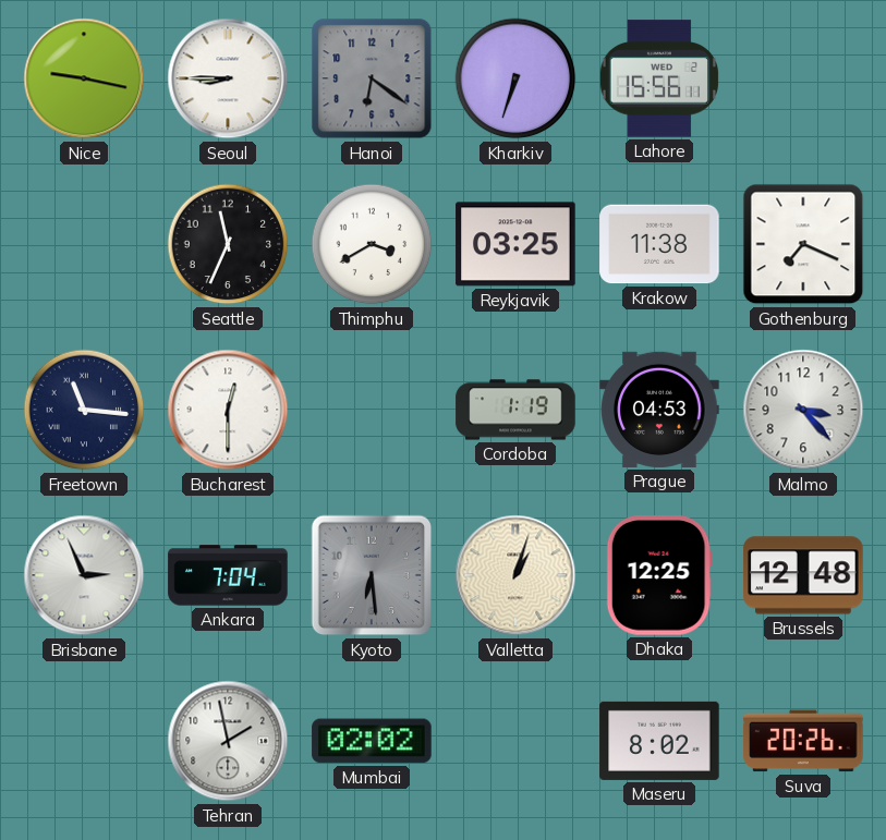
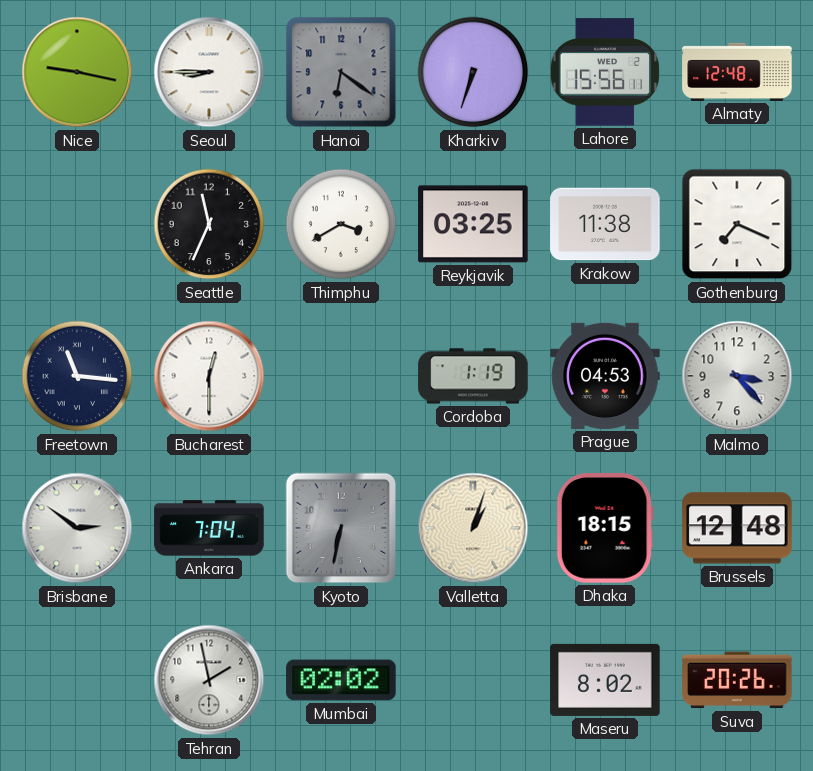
Almaty: none -> 12:48 (737, 72)
Brisbane: 2:56 -> 2:51 (77, 528)
Kyoto: 6:29 -> 6:32 (341, 528)
Dhaka: 12:25 -> 18:15 (605, 528)
